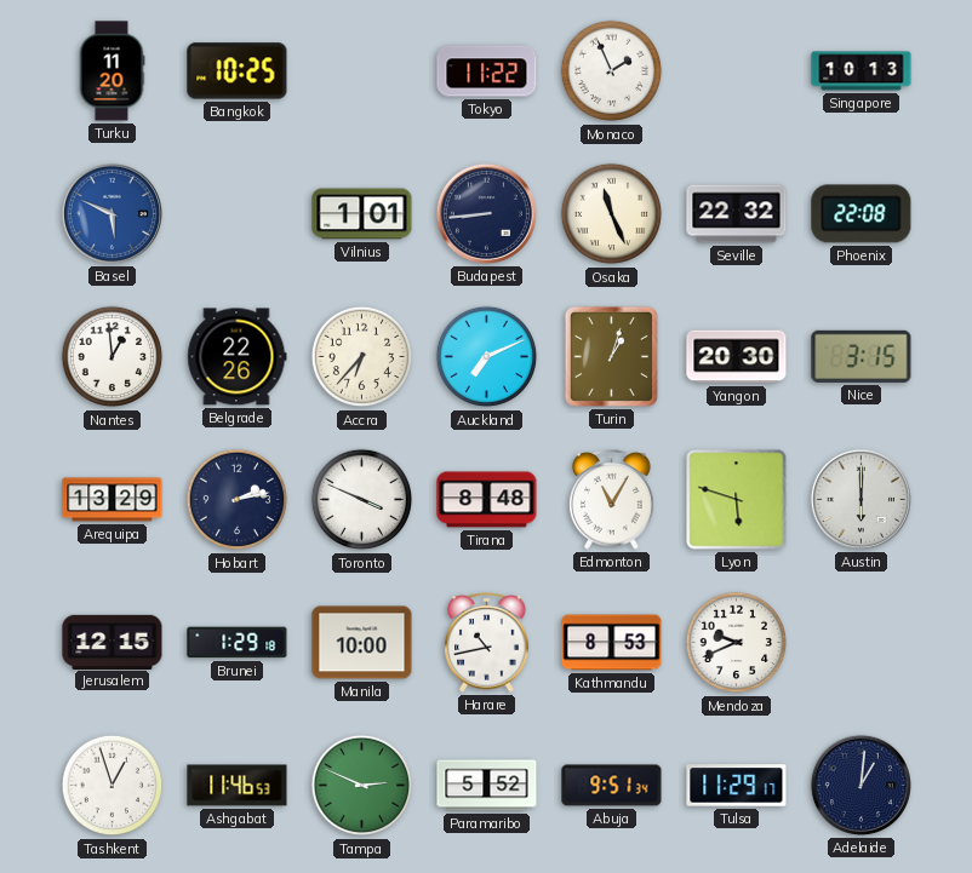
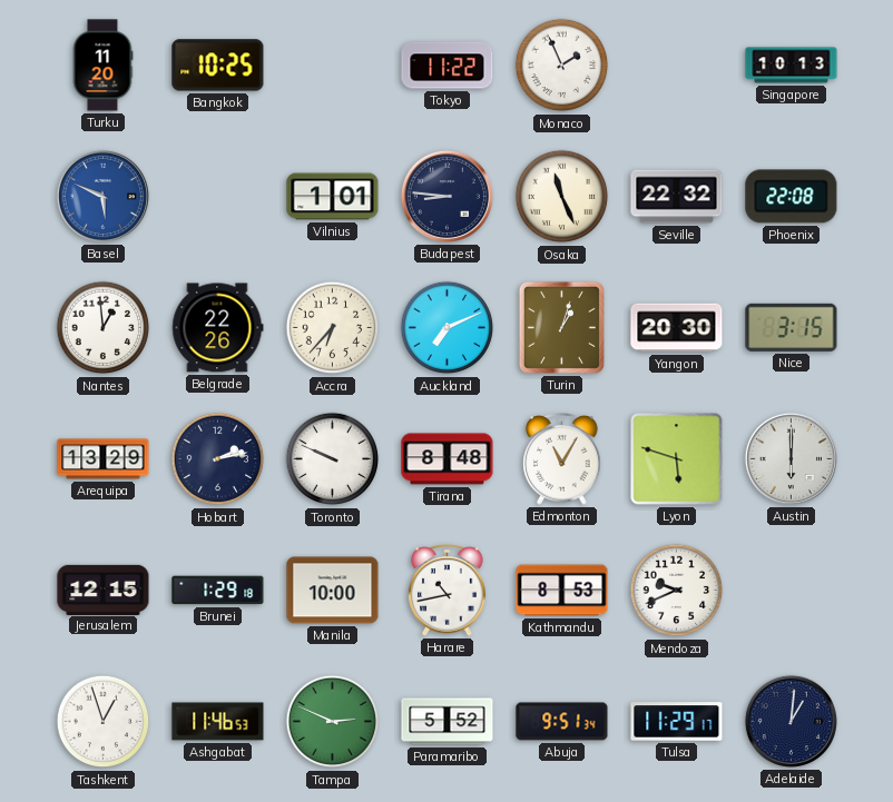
Budapest: 8:44 -> 8:46 (446, 196)
Toronto: 3:49 -> 9:49 (333, 459)
